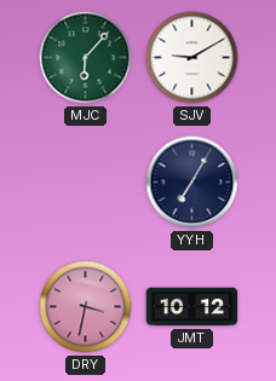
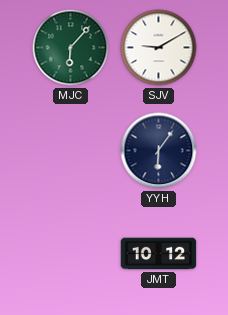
YYH: 7:05 -> 6:06 (159, 151)
DRY: 3:32 -> none (86, 307)
